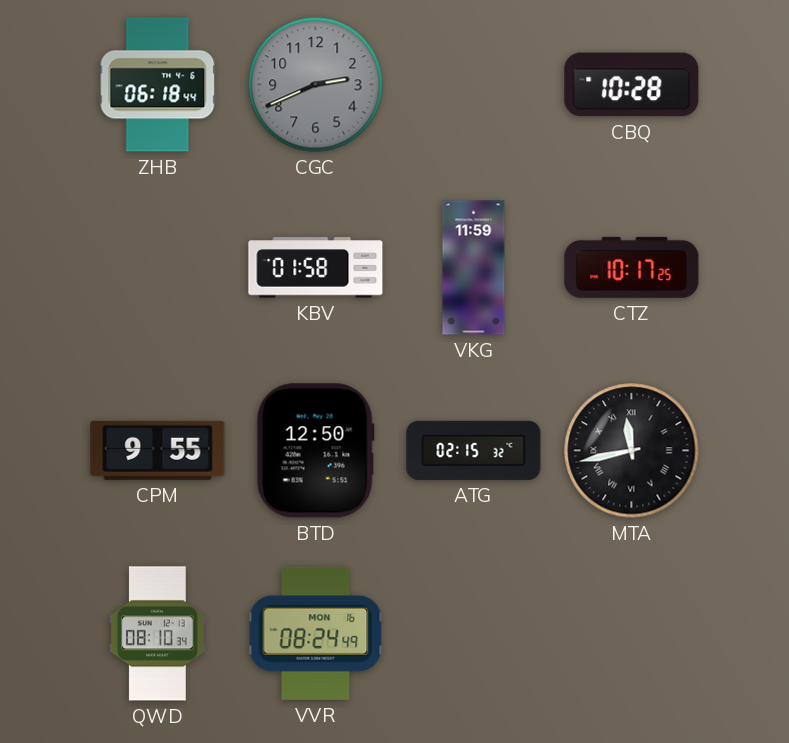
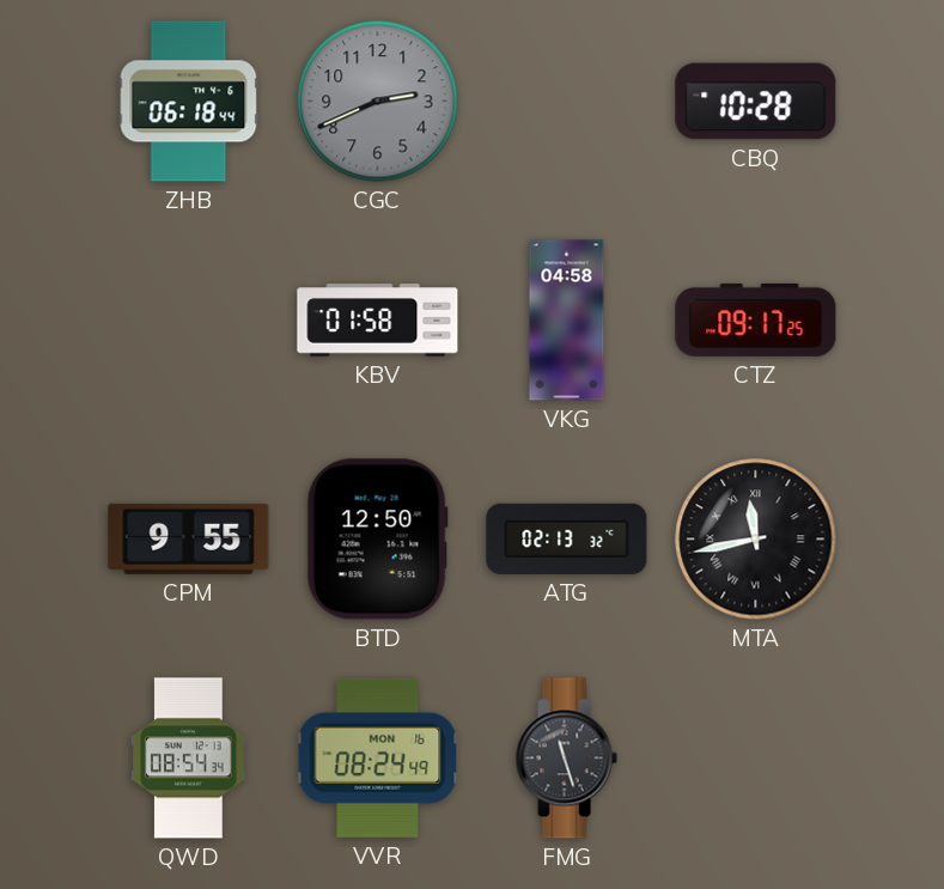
VKG: 11:59 -> 04:58 (567, 321)
CTZ: 10:17 -> 09:17 (756, 319)
ATG: 02:15 -> 02:13 (567, 538)
QWD: 08:10 -> 08:54 (189, 759)
FMG: none -> 11:27 (566, 759)
